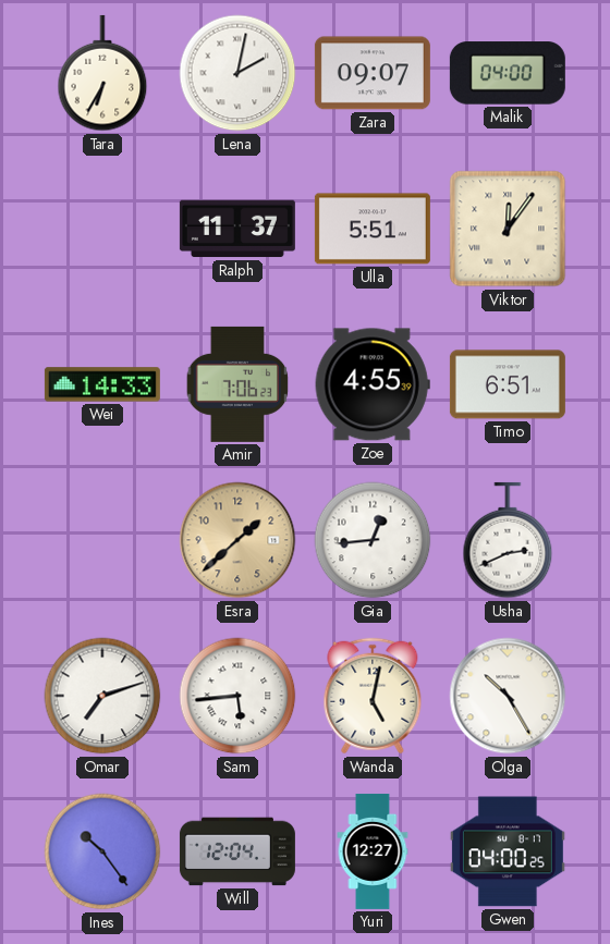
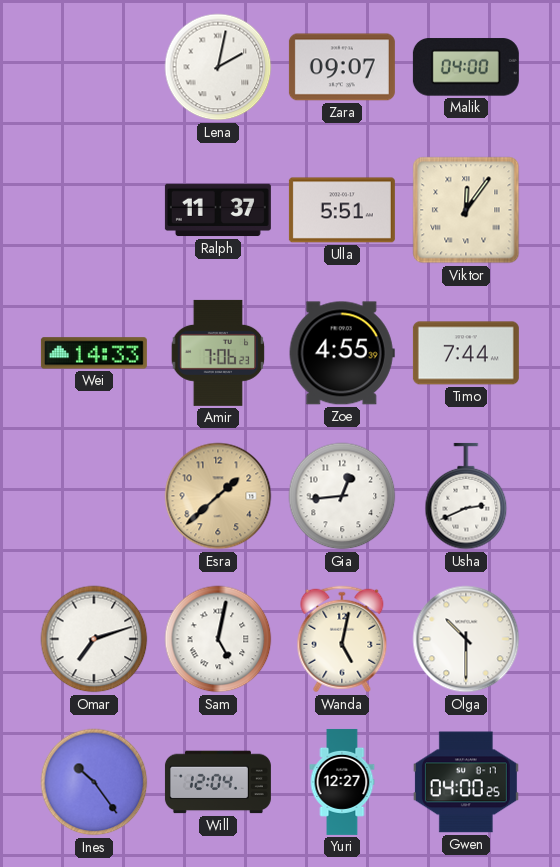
Tara: 6:35 -> none (102, 73)
Timo: 6:51 -> 7:44 (466, 353)
Sam: 5:44 -> 5:02 (218, 639)
Olga: 10:25 -> 10:30 (466, 639)
